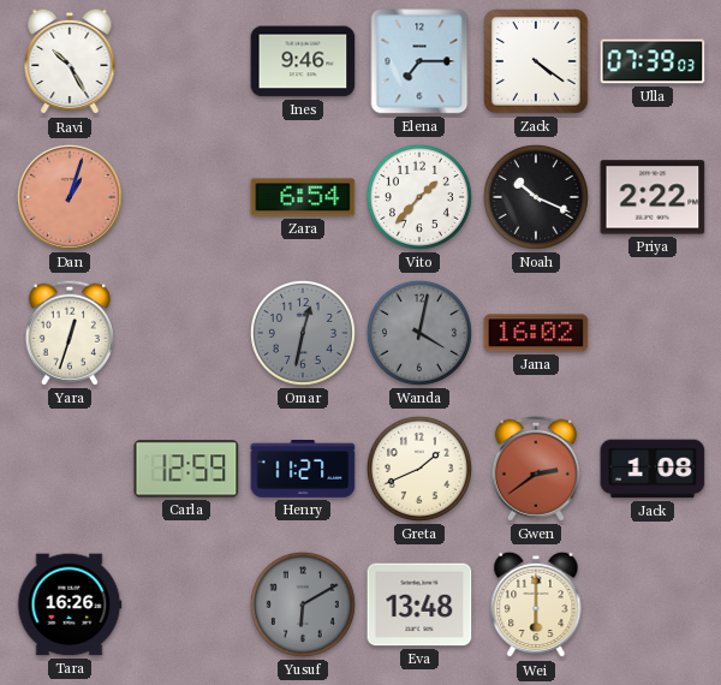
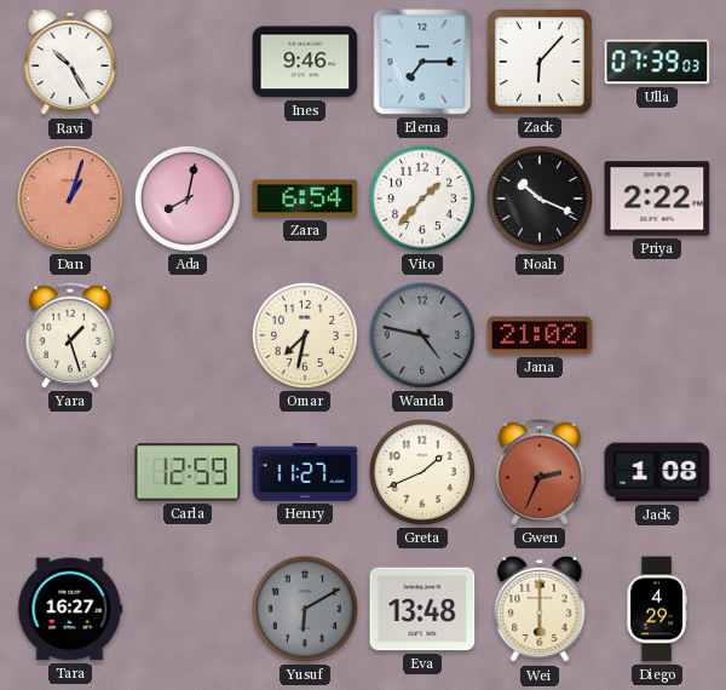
Zack: 4:21 -> 6:07 (540, 62)
Ada: none -> 8:02 (188, 199)
Yara: 12:33 -> 1:27 (70, 335)
Omar: 12:32 -> 7:32 (305, 335)
Omar dial: grey -> cream (305, 335)
Wanda: 4:02 -> 4:47 (422, 335)
Jana: 16:02 -> 21:02 (540, 335)
Gwen: 2:39 -> 2:34 (540, 472)
Tara: 16:26 -> 16:27 (70, 609)
Diego: none -> 4:29 (657, 609)
